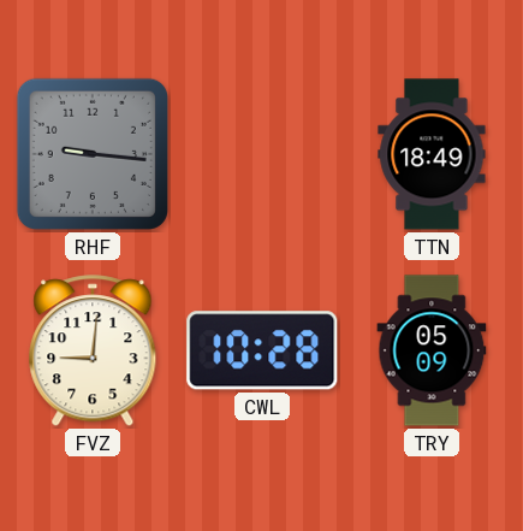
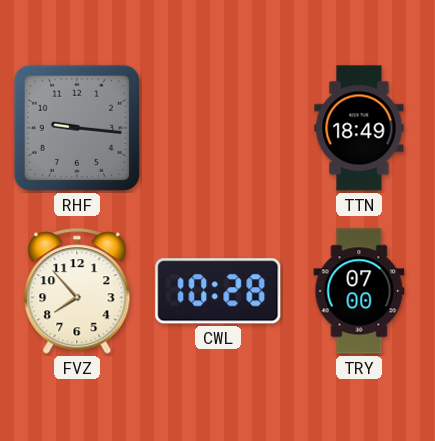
FVZ: 9:01 -> 7:53 (77, 292)
TRY: 05:09 -> 07:00 (359, 291)
